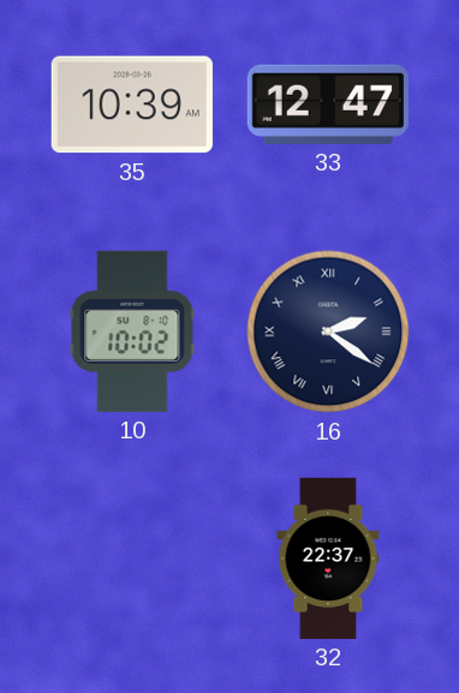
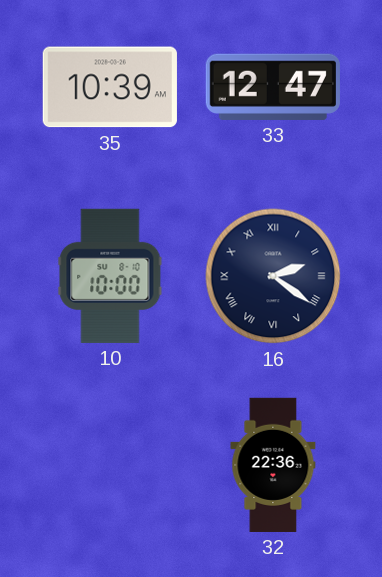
10: 10:02 -> 10:00 (110, 276)
32: 22:37 -> 22:36 (273, 465)
